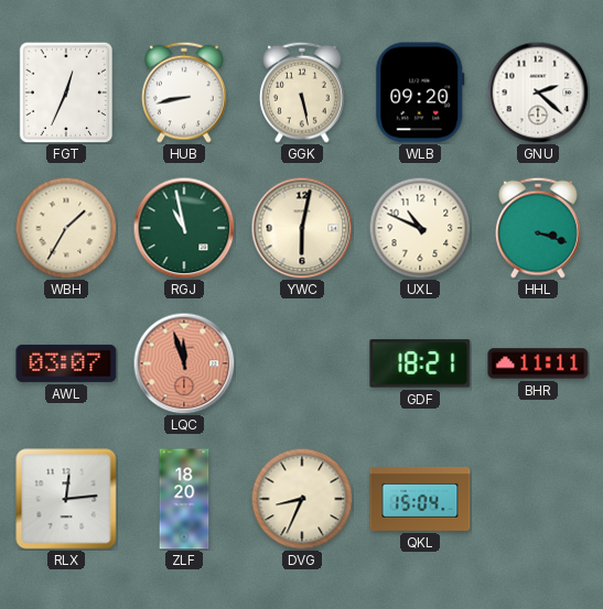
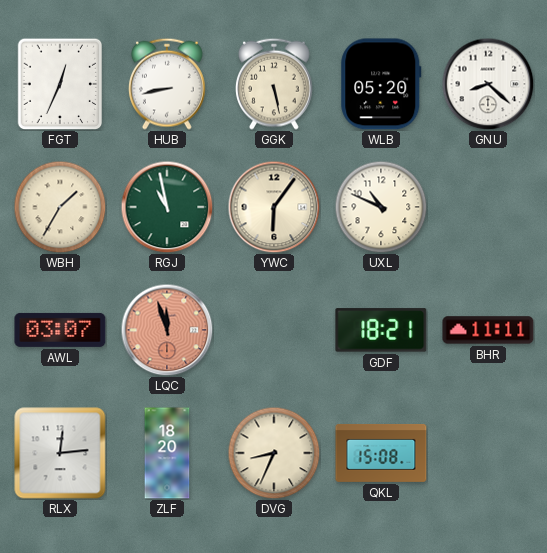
WLB: 09:20 -> 05:20 (381, 84)
GNU: 2:22 -> 8:22 (488, 84)
YWC: 6:02 -> 6:06 (274, 207)
HHL: 3:18 -> none (538, 228)
QKL: 15:04 -> 15:08 (381, 453)
